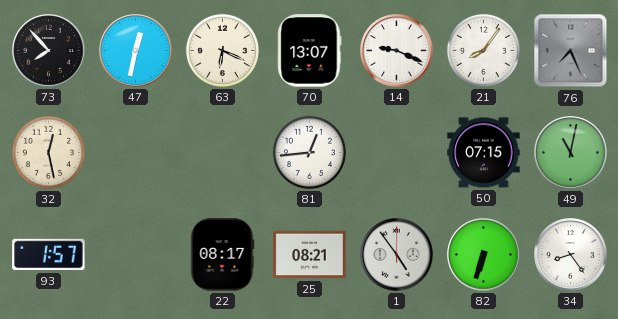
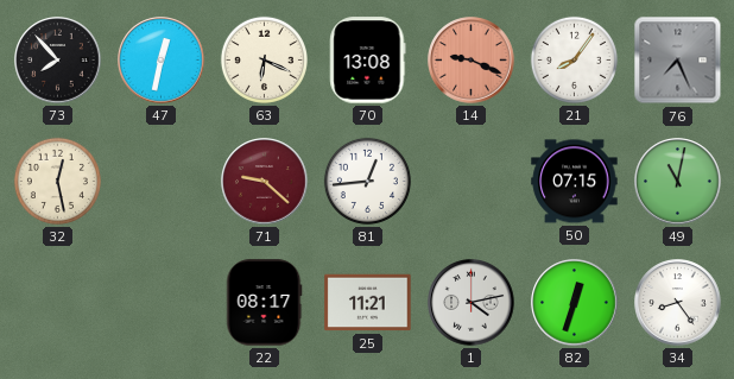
70: 13:07 -> 13:08 (368, 61)
14 dial: white -> salmon (472, 61)
71: none -> 9:22 (265, 182)
93: 1:57 -> none (49, 255)
25: 08:21 -> 11:21 (368, 303)
1: 4:54 -> 4:13 (472, 303)
82: 6:33 -> 12:33 (575, 303)
